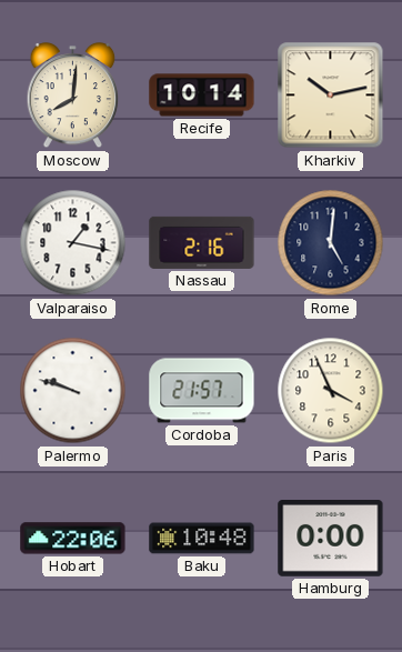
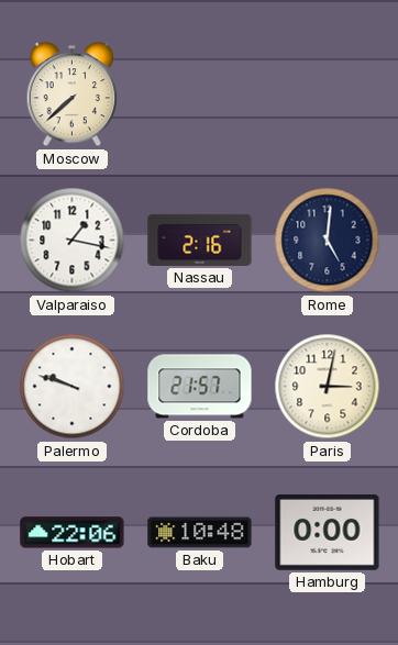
Moscow: 8:01 -> 7:38 (73, 94)
Recife: 10:14 -> none (202, 96)
Kharkiv: 10:13 -> none (331, 96)
Paris: 3:56 -> 3:02 (328, 387)
